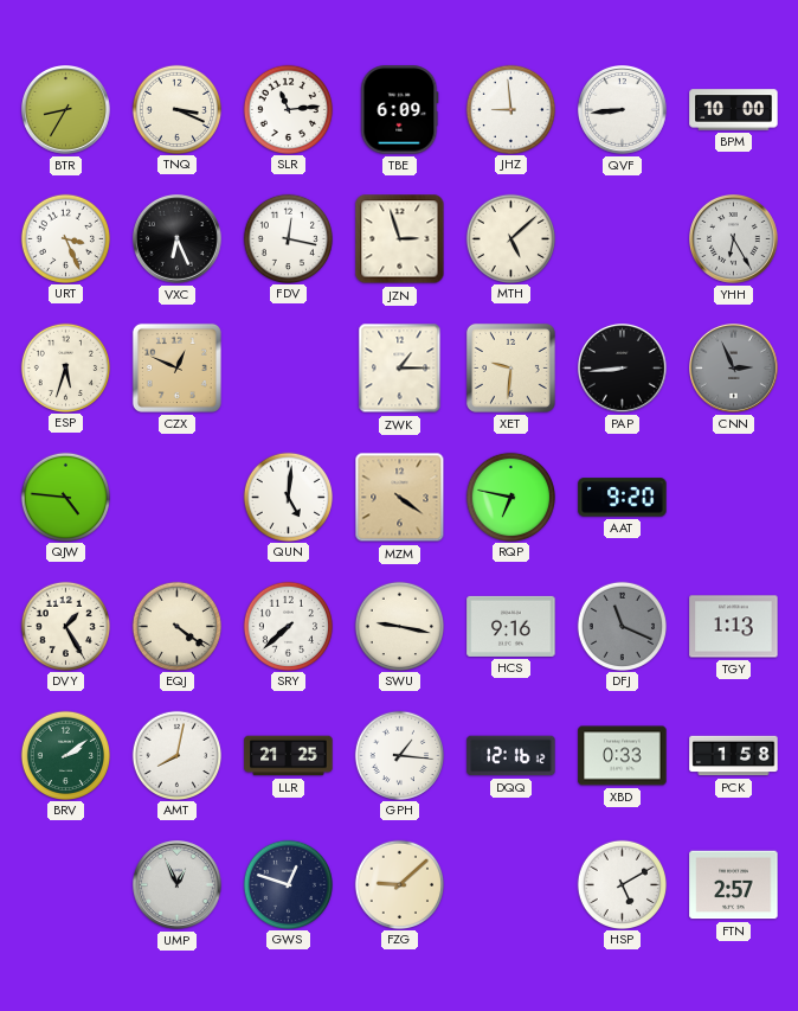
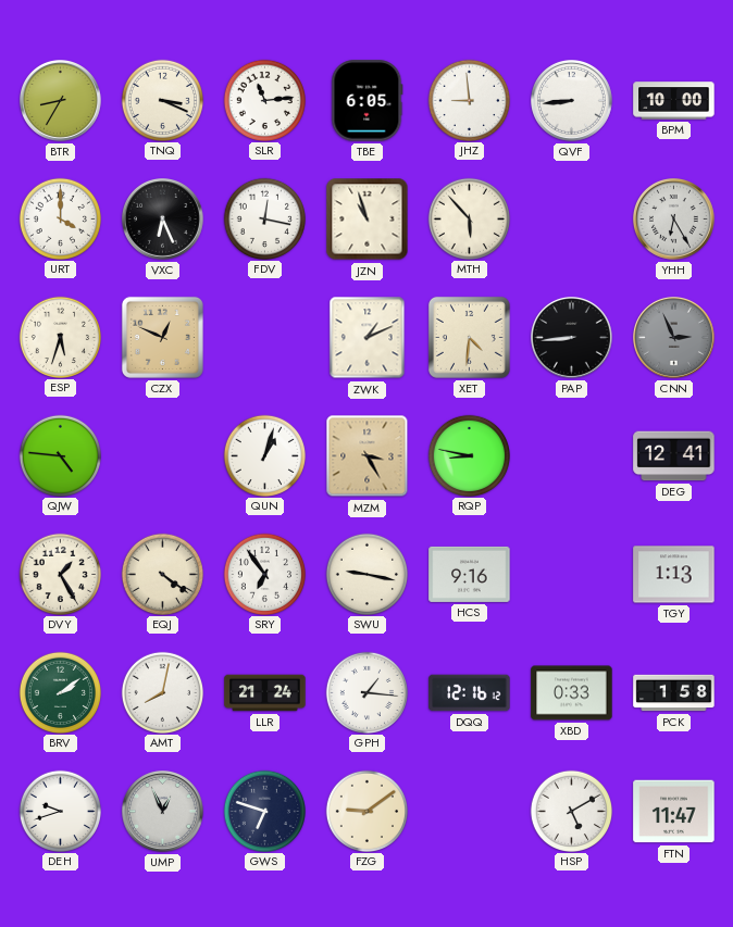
TBE: 6:09 -> 6:05 (368, 101)
URT: 3:26 -> 4:00 (60, 218)
JZN: 2:57 -> 10:57 (368, 220)
MTH: 5:08 -> 5:53 (469, 218)
ZWK: 1:15 -> 1:11 (368, 338)
XET: 9:31 -> 4:31 (469, 337)
QUN: 5:01 -> 1:03 (264, 455)
MZM: 4:21 -> 3:25 (368, 456)
RQP: 6:47 -> 8:47 (469, 455)
AAT: 9:20 -> none (623, 498)
DEG: none -> 12:41 (674, 456)
SRY: 7:38 -> 6:54 (264, 574)
DFJ: 11:19 -> none (622, 626)
LLR: 21:25 -> 21:24 (265, 693)
DEH: none -> 9:42 (60, 811)
GWS: 12:48 -> 6:48 (264, 811)
FZG: 9:08 -> 9:09 (366, 811)
FTN: 2:57 -> 11:47 (674, 812)
